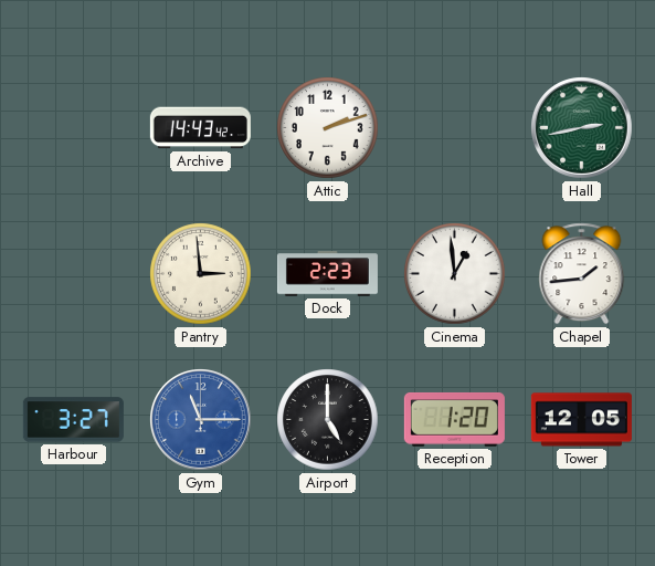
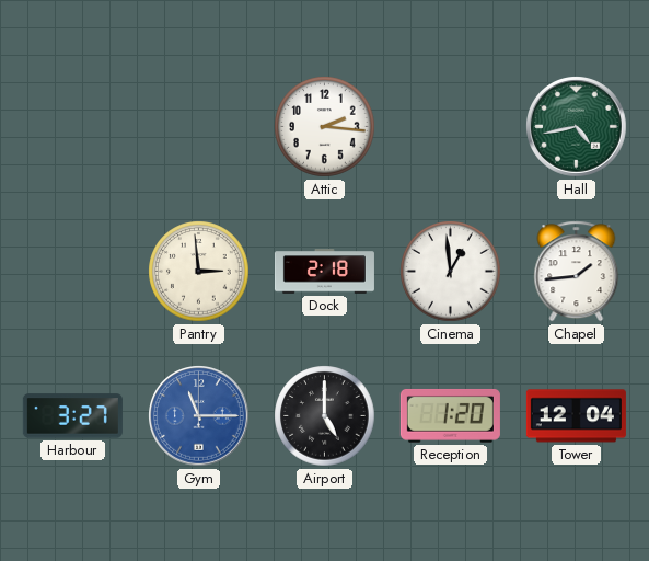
Archive: 14:43 -> none (200, 128)
Attic: 2:12 -> 2:16 (325, 127)
Hall: 2:43 -> 4:43 (577, 127)
Dock: 2:23 -> 2:18 (324, 272)
Tower: 12:05 -> 12:04 (576, 416)
